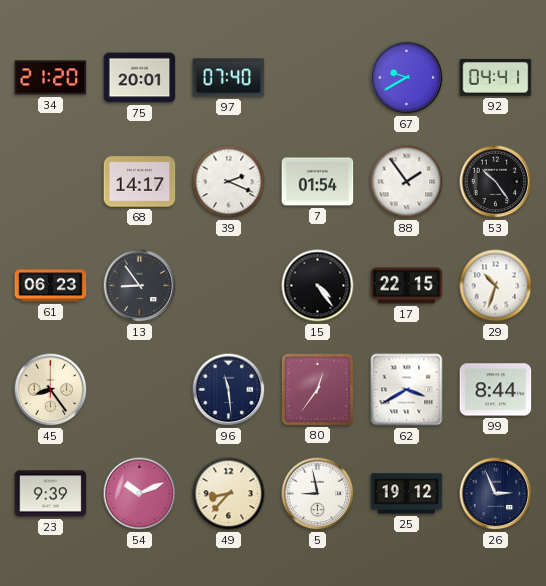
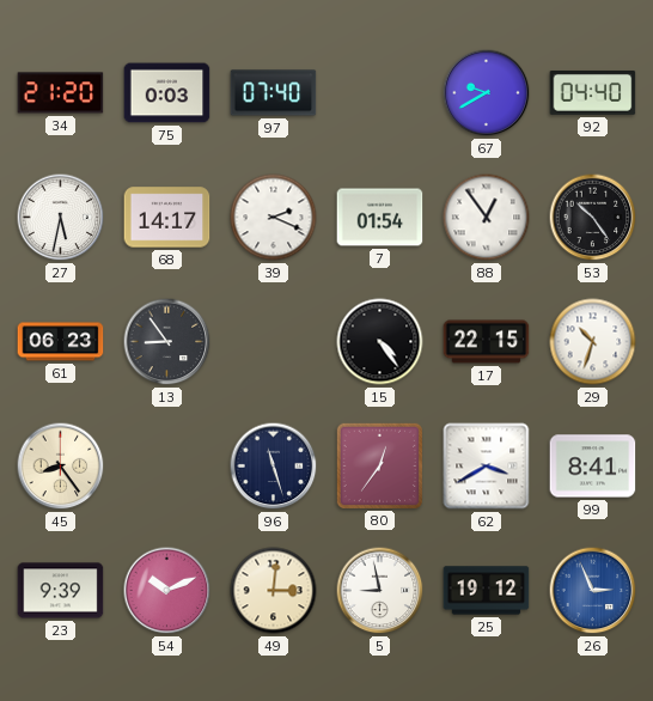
75: 20:01 -> 0:03 (167, 93)
92: 04:41 -> 04:40 (593, 92)
27: none -> 5:32 (61, 218)
88: 1:54 -> 12:54 (487, 218)
96: 11:29 -> 11:27 (274, 467)
99: 8:44 -> 8:41 (593, 467)
49: 8:37 -> 3:01 (274, 591)
26 dial: navy -> blue (593, 591)
